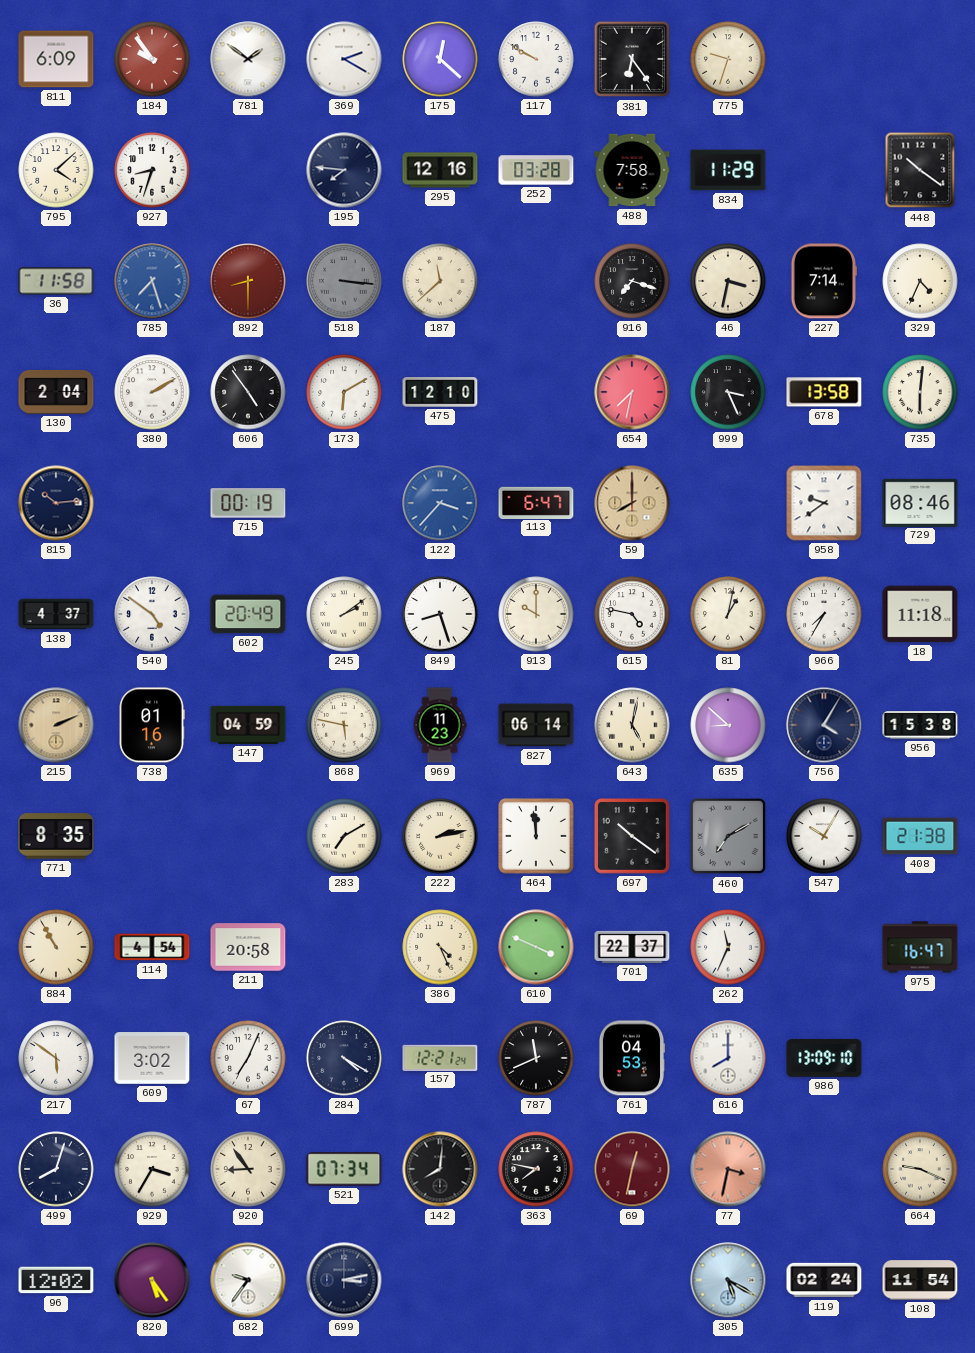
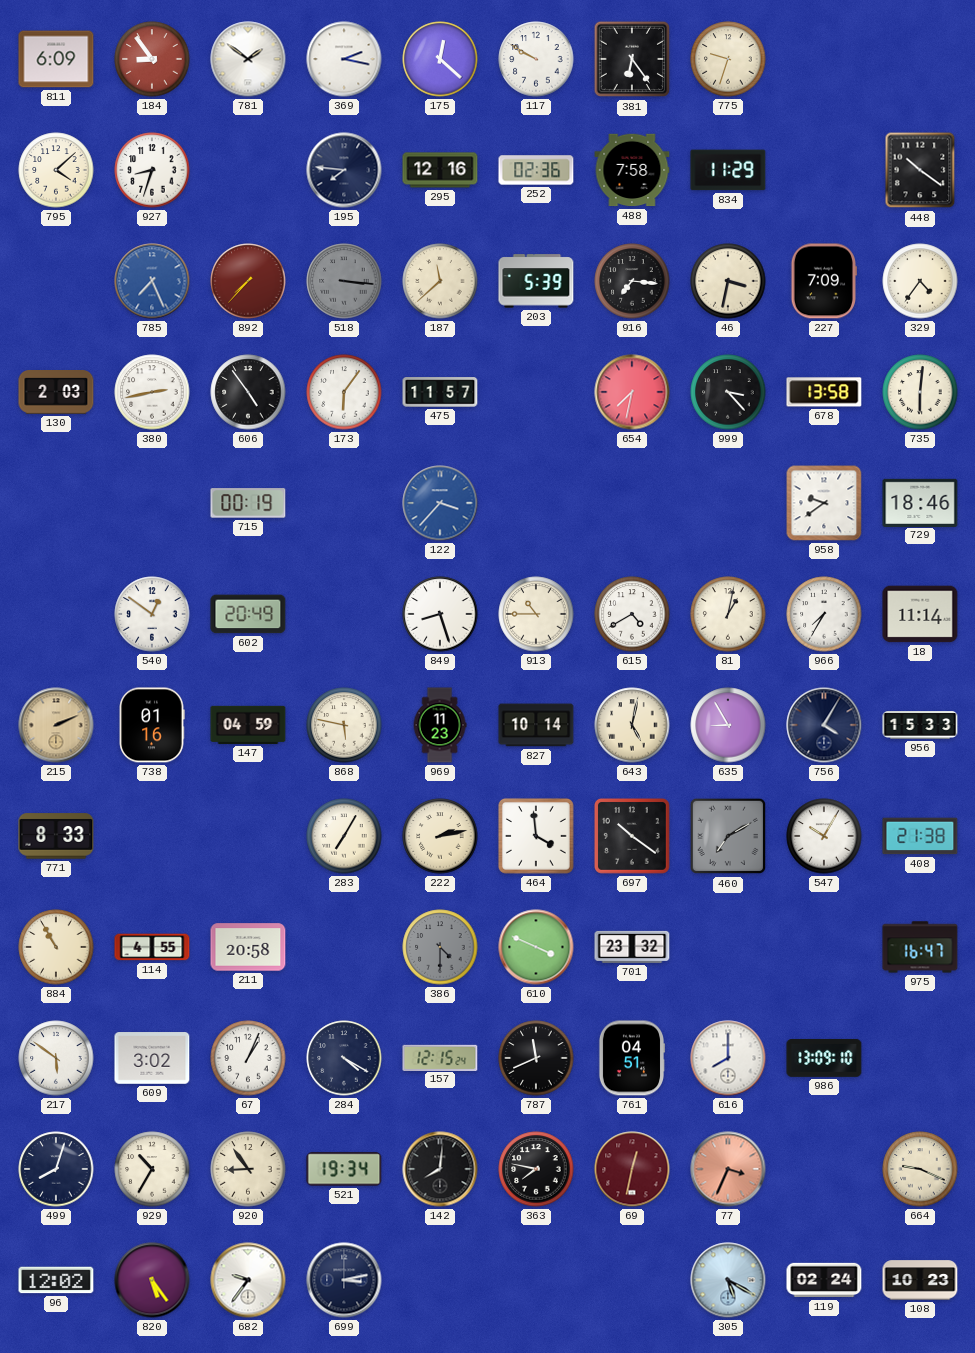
184: 9:54 -> 8:54 (152, 59)
369: 2:20 -> 2:17 (344, 59)
252: 03:28 -> 02:36 (536, 170)
36: 11:58 -> none (56, 281)
785: 7:27 -> 7:26 (152, 281)
892: 8:30 -> 7:37 (248, 281)
203: none -> 5:39 (536, 281)
916: 7:18 -> 7:16 (632, 281)
227: 7:14 -> 7:09 (824, 281)
329: 4:34 -> 4:36 (920, 281)
130: 2:04 -> 2:03 (56, 393)
380: 2:10 -> 2:43 (152, 392)
173: 6:10 -> 6:06 (344, 392)
475: 12:10 -> 11:57 (440, 392)
999: 3:26 -> 3:23 (728, 392)
815: 10:14 -> none (56, 503)
113: 6:47 -> none (536, 502)
59: 8:00 -> none (632, 503)
729: 08:46 -> 18:46 (920, 502)
138: 4:37 -> none (56, 614)
540: 4:51 -> 12:51 (152, 614)
245: 2:09 -> none (344, 614)
913: 10:00 -> 10:45 (536, 614)
615: 4:47 -> 4:40 (632, 614)
18: 11:18 -> 11:14 (920, 614)
827: 06:14 -> 10:14 (536, 725)
635: 8:52 -> 8:55 (728, 725)
956: 15:38 -> 15:33 (920, 725)
771: 8:35 -> 8:33 (56, 836)
283: 7:10 -> 7:05 (344, 836)
464: 11:59 -> 3:59 (536, 836)
114: 4:54 -> 4:55 (152, 947)
386: 4:26 -> 4:30 (440, 947)
386 dial: cream -> grey (440, 947)
701: 22:37 -> 23:32 (632, 947)
262: 11:34 -> none (728, 947)
67: 7:04 -> 1:04 (248, 1058)
157: 12:21 -> 12:15 (440, 1057)
761: 04:53 -> 04:51 (631, 1058)
929: 3:35 -> 10:35 (152, 1169)
521: 07:34 -> 19:34 (344, 1169)
77: 3:32 -> 3:34 (728, 1169)
108: 11:54 -> 10:23 (920, 1280)
